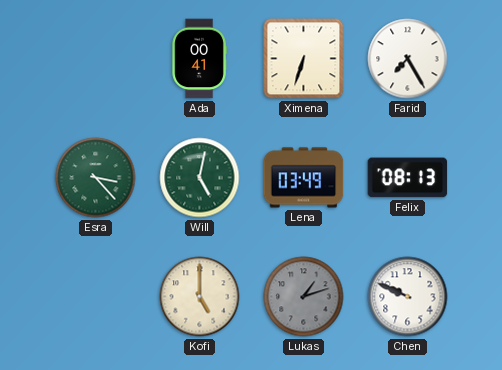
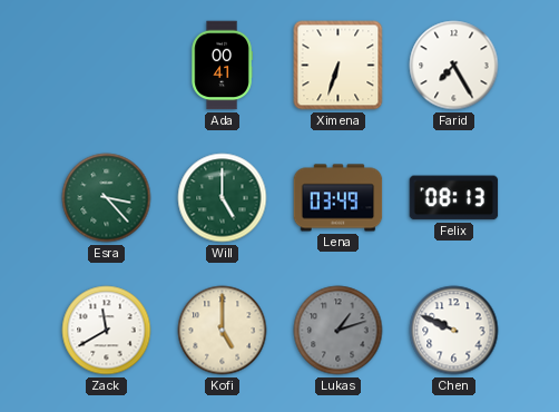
Will: 5:02 -> 5:00 (223, 198)
Zack: none -> 11:40 (107, 331)
